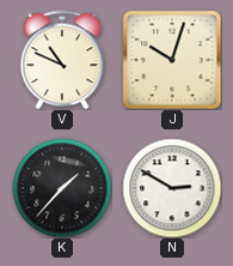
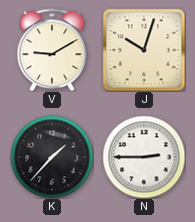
V: 10:49 -> 9:10 (52, 50)
N: 2:50 -> 2:45 (144, 157)
